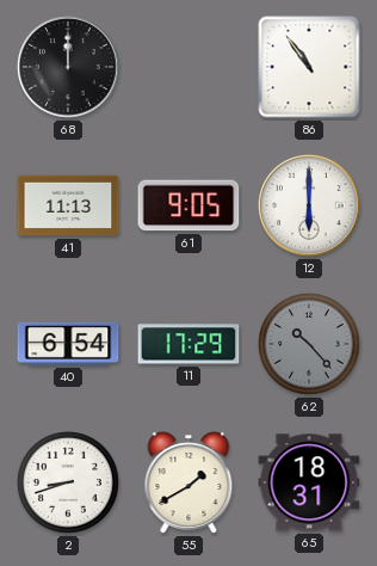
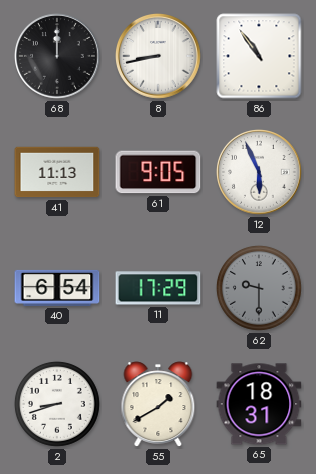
8: none -> 8:43 (159, 57)
12: 6:00 -> 5:56 (260, 173)
62: 10:23 -> 9:30 (259, 288)
